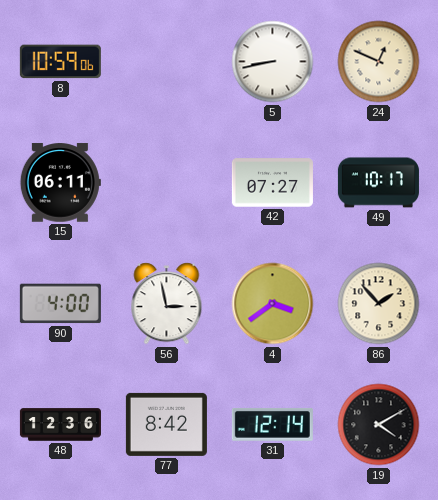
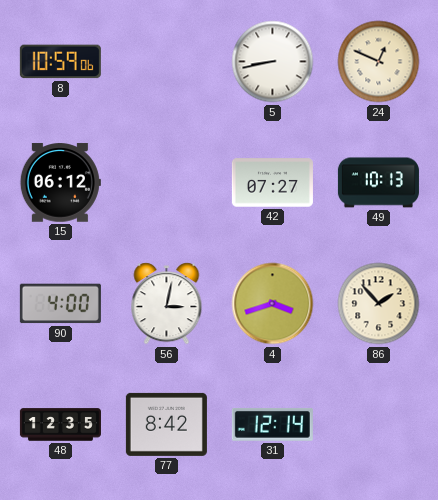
15: 06:11 -> 06:12 (60, 183)
49: 10:17 -> 10:13 (378, 183)
56: 2:58 -> 3:02 (167, 304)
4: 3:39 -> 3:42 (273, 304)
48: 12:36 -> 12:35 (60, 425)
19: 4:10 -> none (379, 425)
